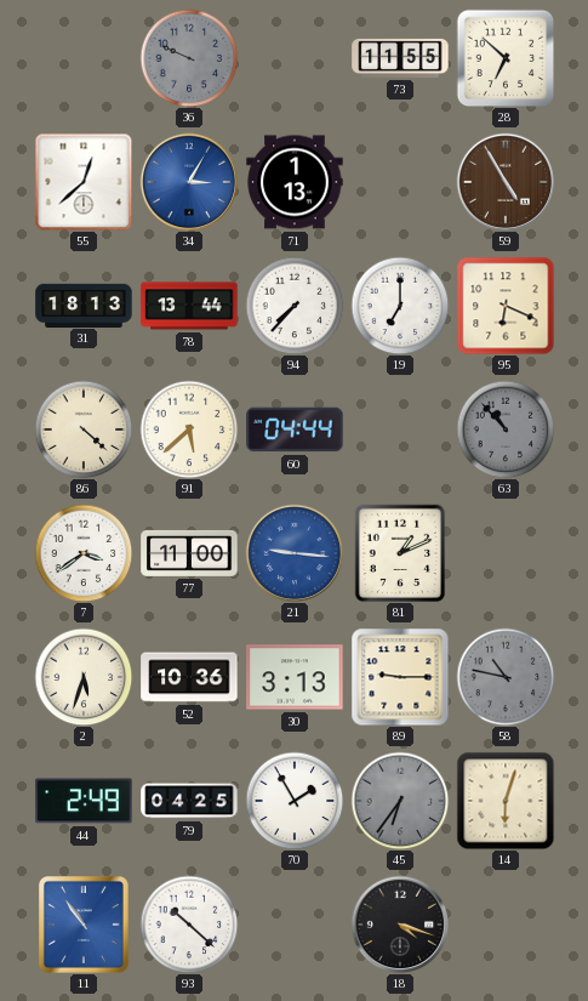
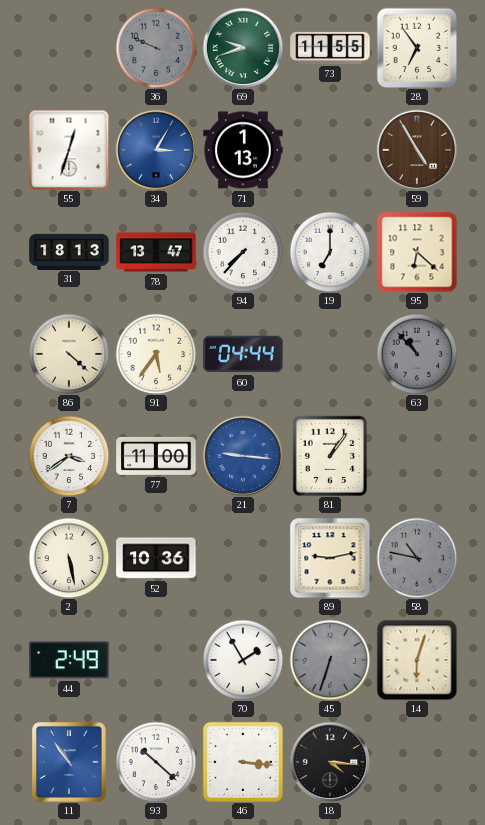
69: none -> 9:42 (243, 48)
28: 6:52 -> 6:54 (417, 48)
55: 12:38 -> 12:33 (69, 150)
78: 13:44 -> 13:47 (156, 252)
95: 6:19 -> 6:22 (417, 252)
91: 5:38 -> 5:36 (156, 354)
81: 1:11 -> 1:06 (330, 456)
2: 5:33 -> 5:28 (69, 558)
30: 3:13 -> none (295, 677)
89: 9:15 -> 9:13 (330, 558)
79: 04:25 -> none (189, 801)
45: 6:36 -> 6:33 (330, 660)
46: none -> 3:16 (243, 762)
18: 4:18 -> 4:16 (330, 762)
